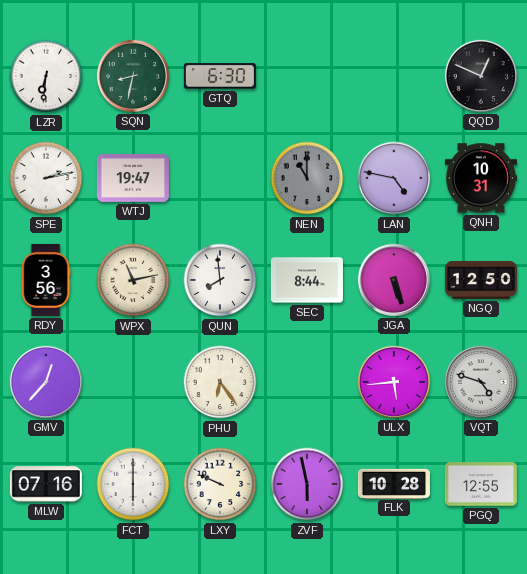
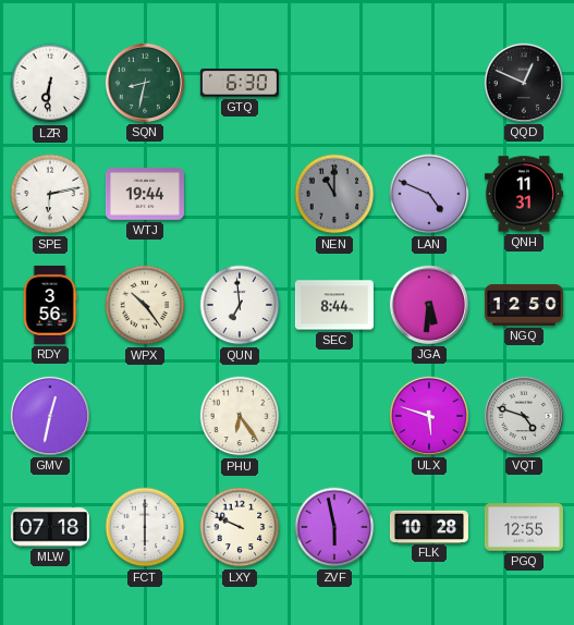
SPE: 2:13 -> 6:13 (50, 194)
WTJ: 19:47 -> 19:44 (145, 195)
LAN: 4:47 -> 4:49 (429, 194)
QNH: 10:31 -> 11:31 (524, 194)
WPX: 11:13 -> 10:24 (145, 305)
QUN: 7:59 -> 6:59 (240, 305)
JGA: 5:27 -> 5:31 (429, 305)
GMV: 12:37 -> 12:32 (50, 416)
ULX: 5:44 -> 5:48 (429, 416)
MLW: 07:16 -> 07:18 (50, 527)
